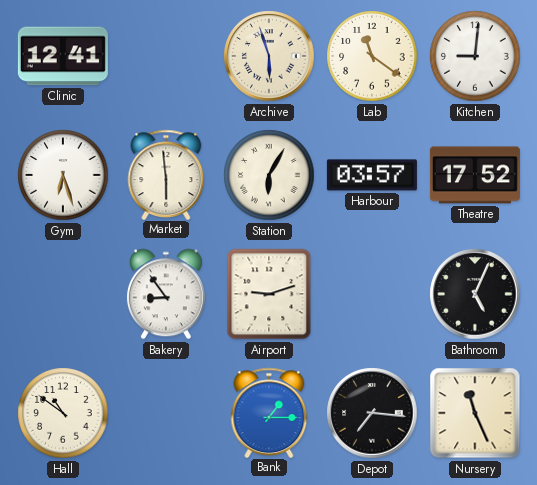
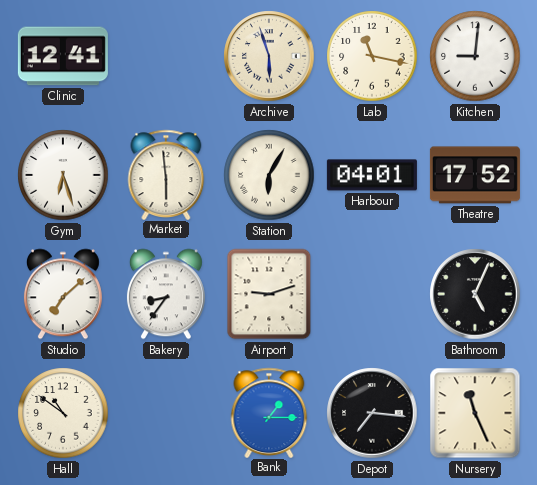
Lab: 11:21 -> 11:17 (372, 56)
Harbour: 03:57 -> 04:01 (372, 175)
Studio: none -> 7:08 (63, 294)
Bakery: 8:54 -> 8:36 (166, 294)
